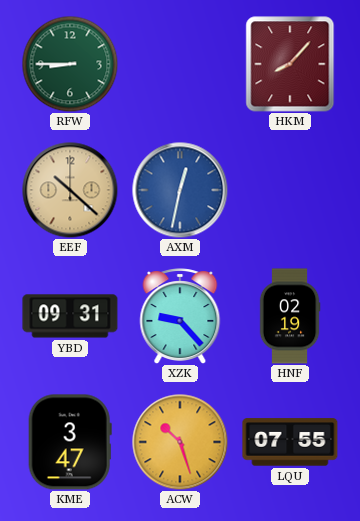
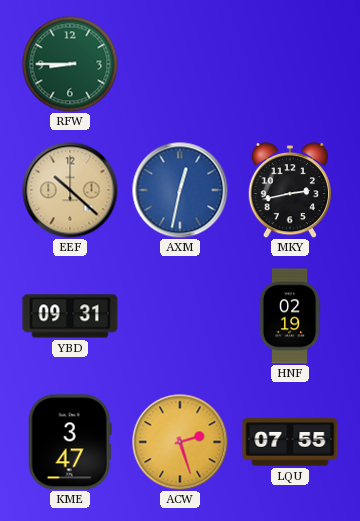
HKM: 8:07 -> none (290, 64)
MKY: none -> 2:43 (289, 190)
XZK: 9:23 -> none (180, 316)
ACW: 10:27 -> 2:27 (180, 442)
